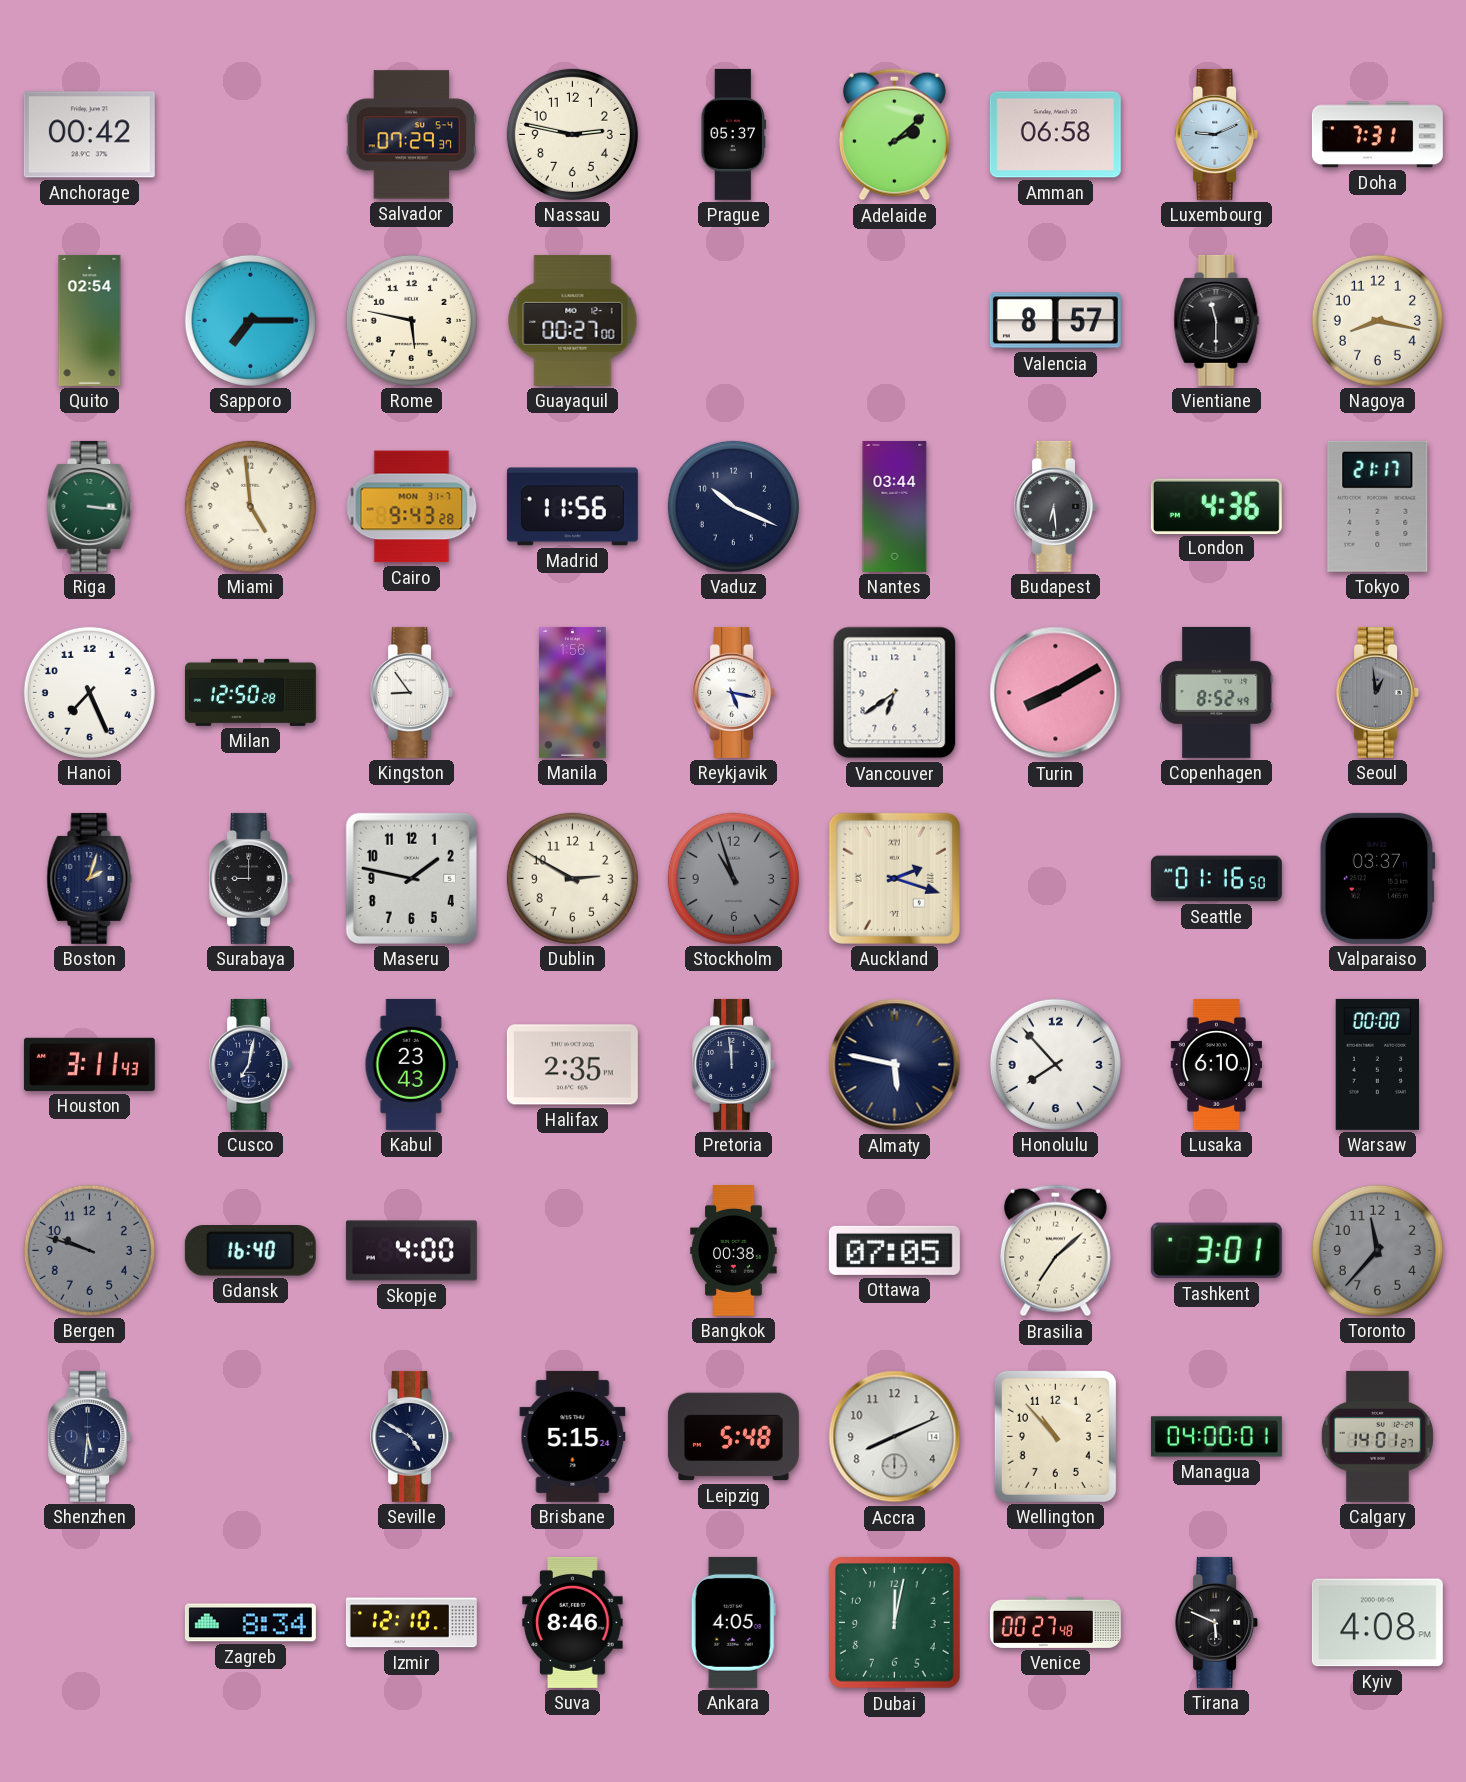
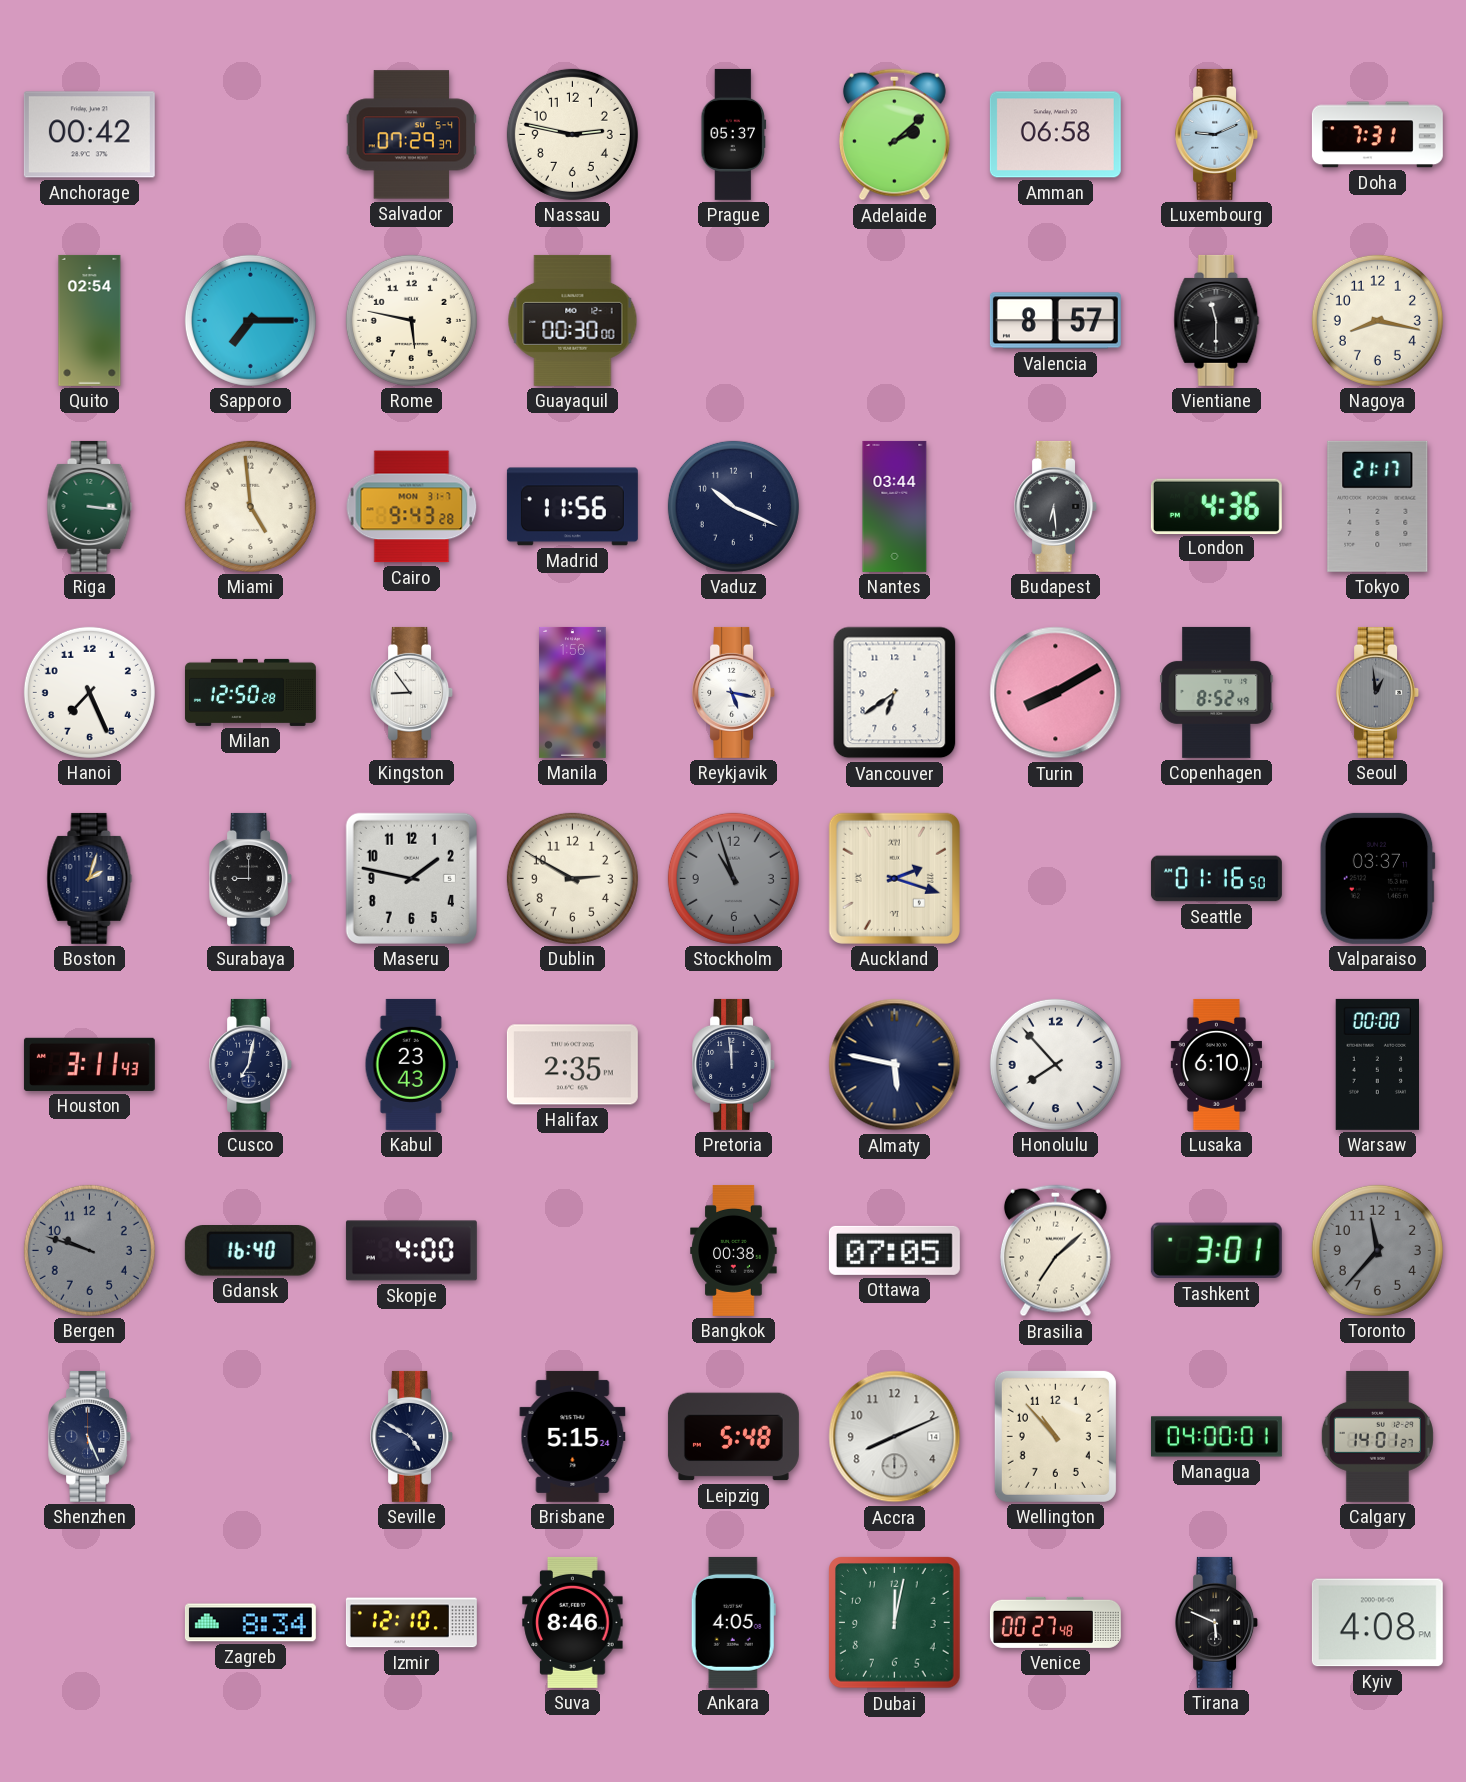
Guayaquil: 00:27 -> 00:30 (573, 320)
Shenzhen: 5:31 -> 5:26 (90, 1436)
